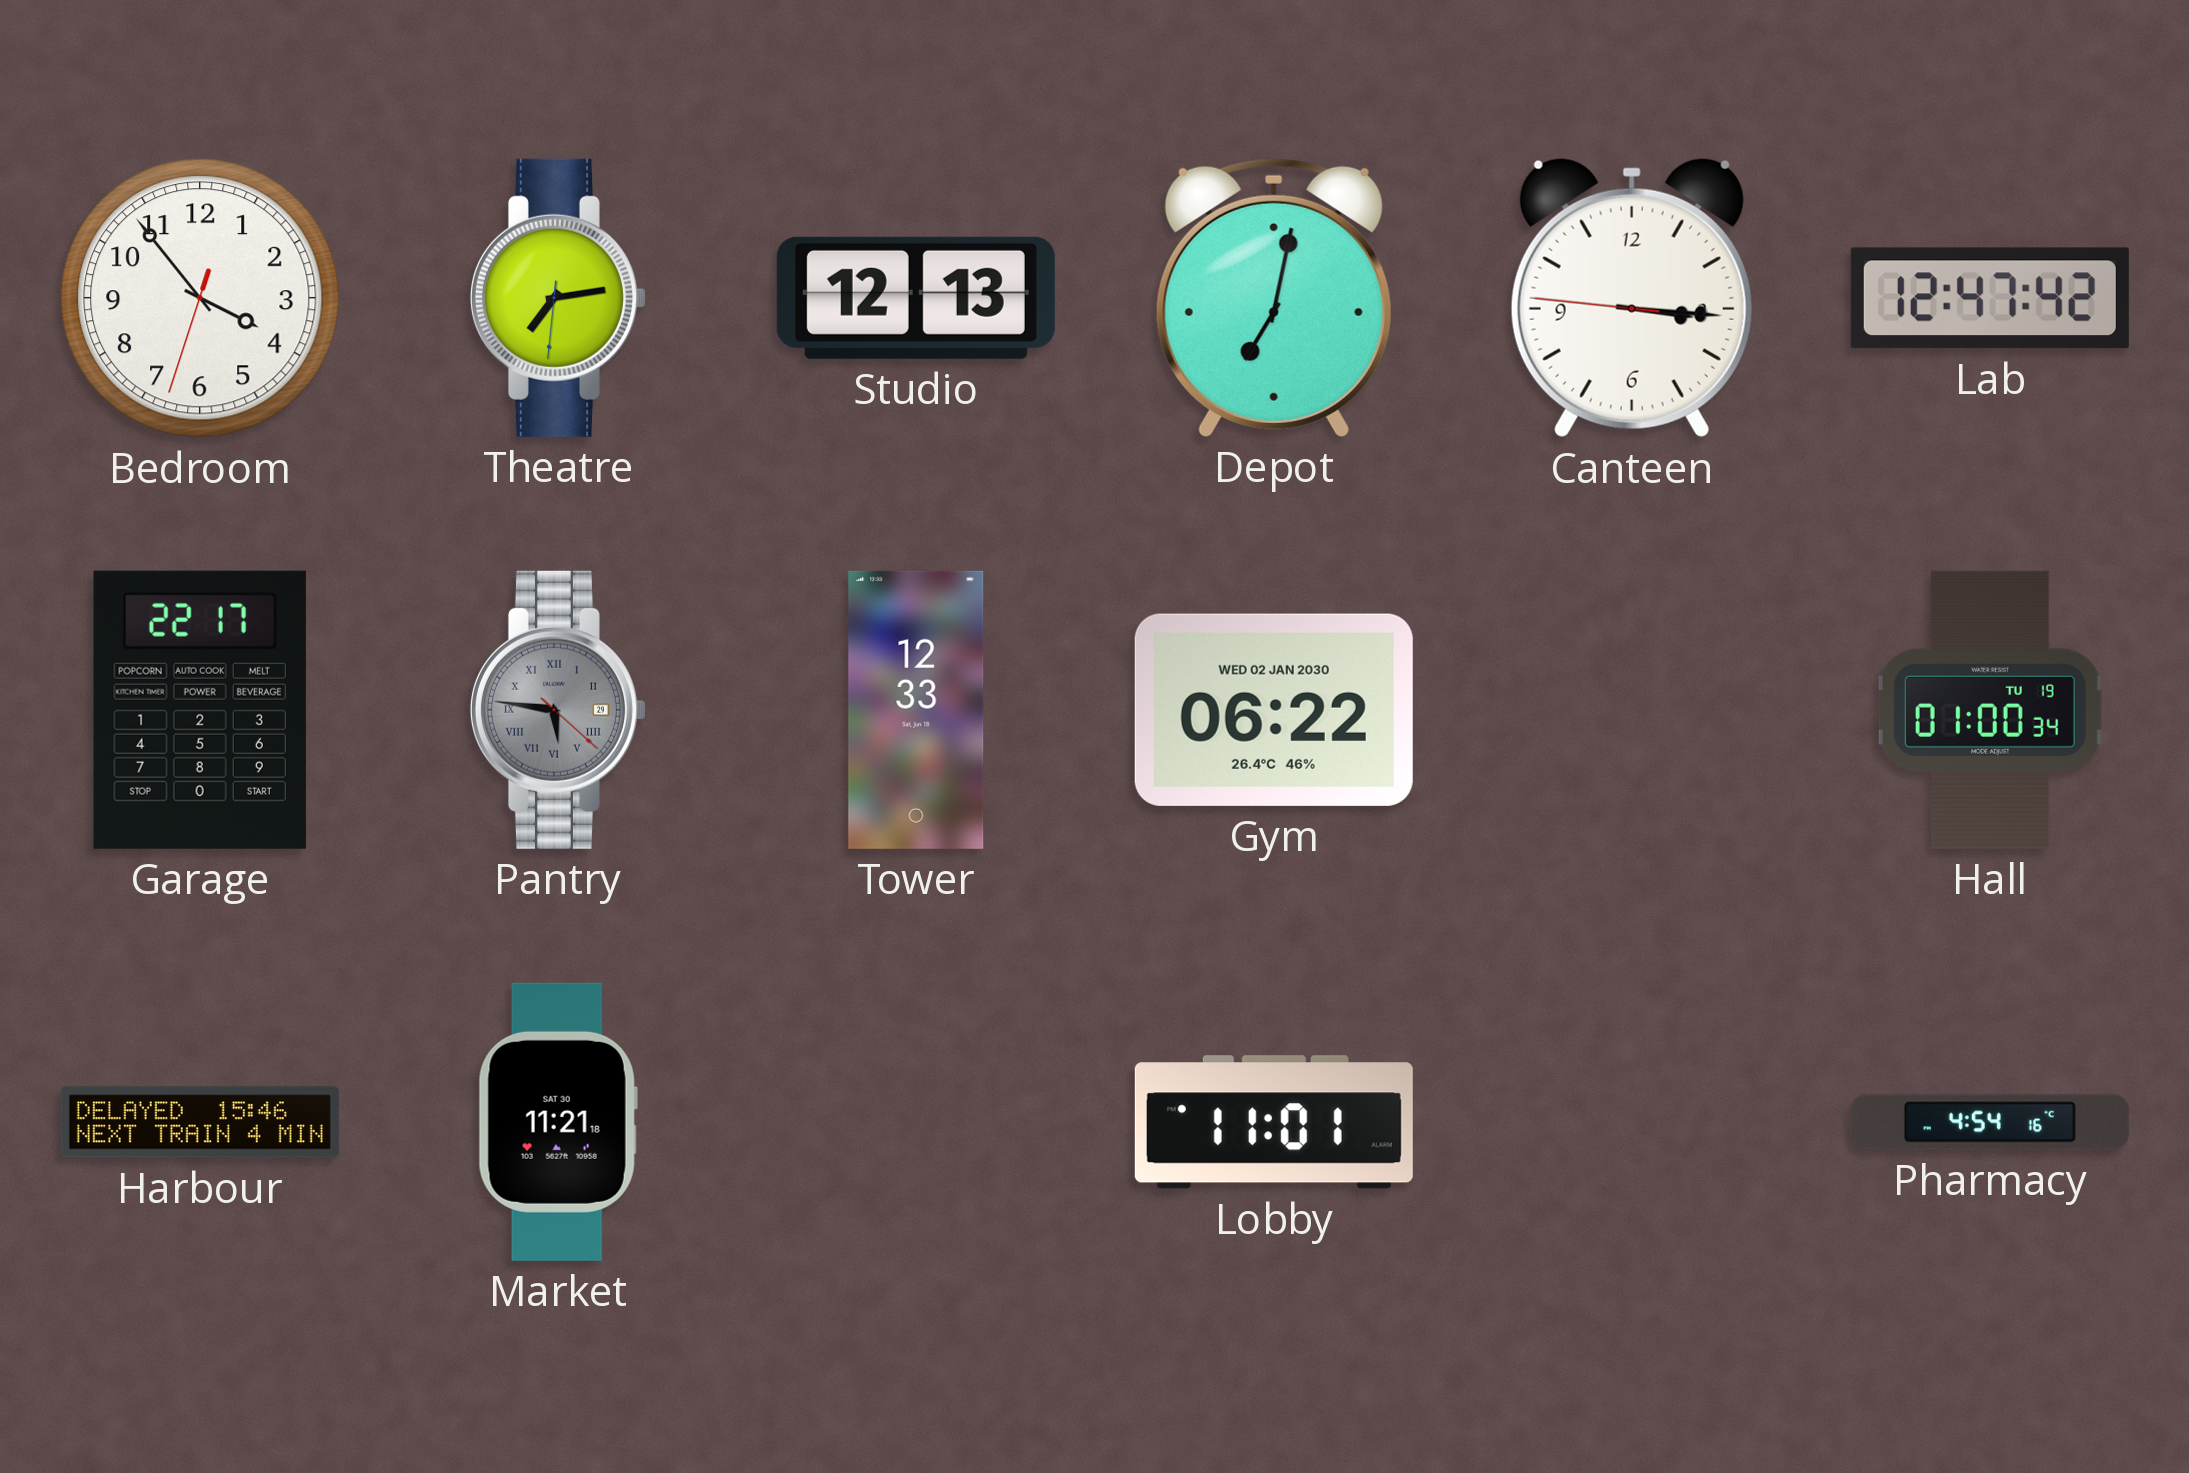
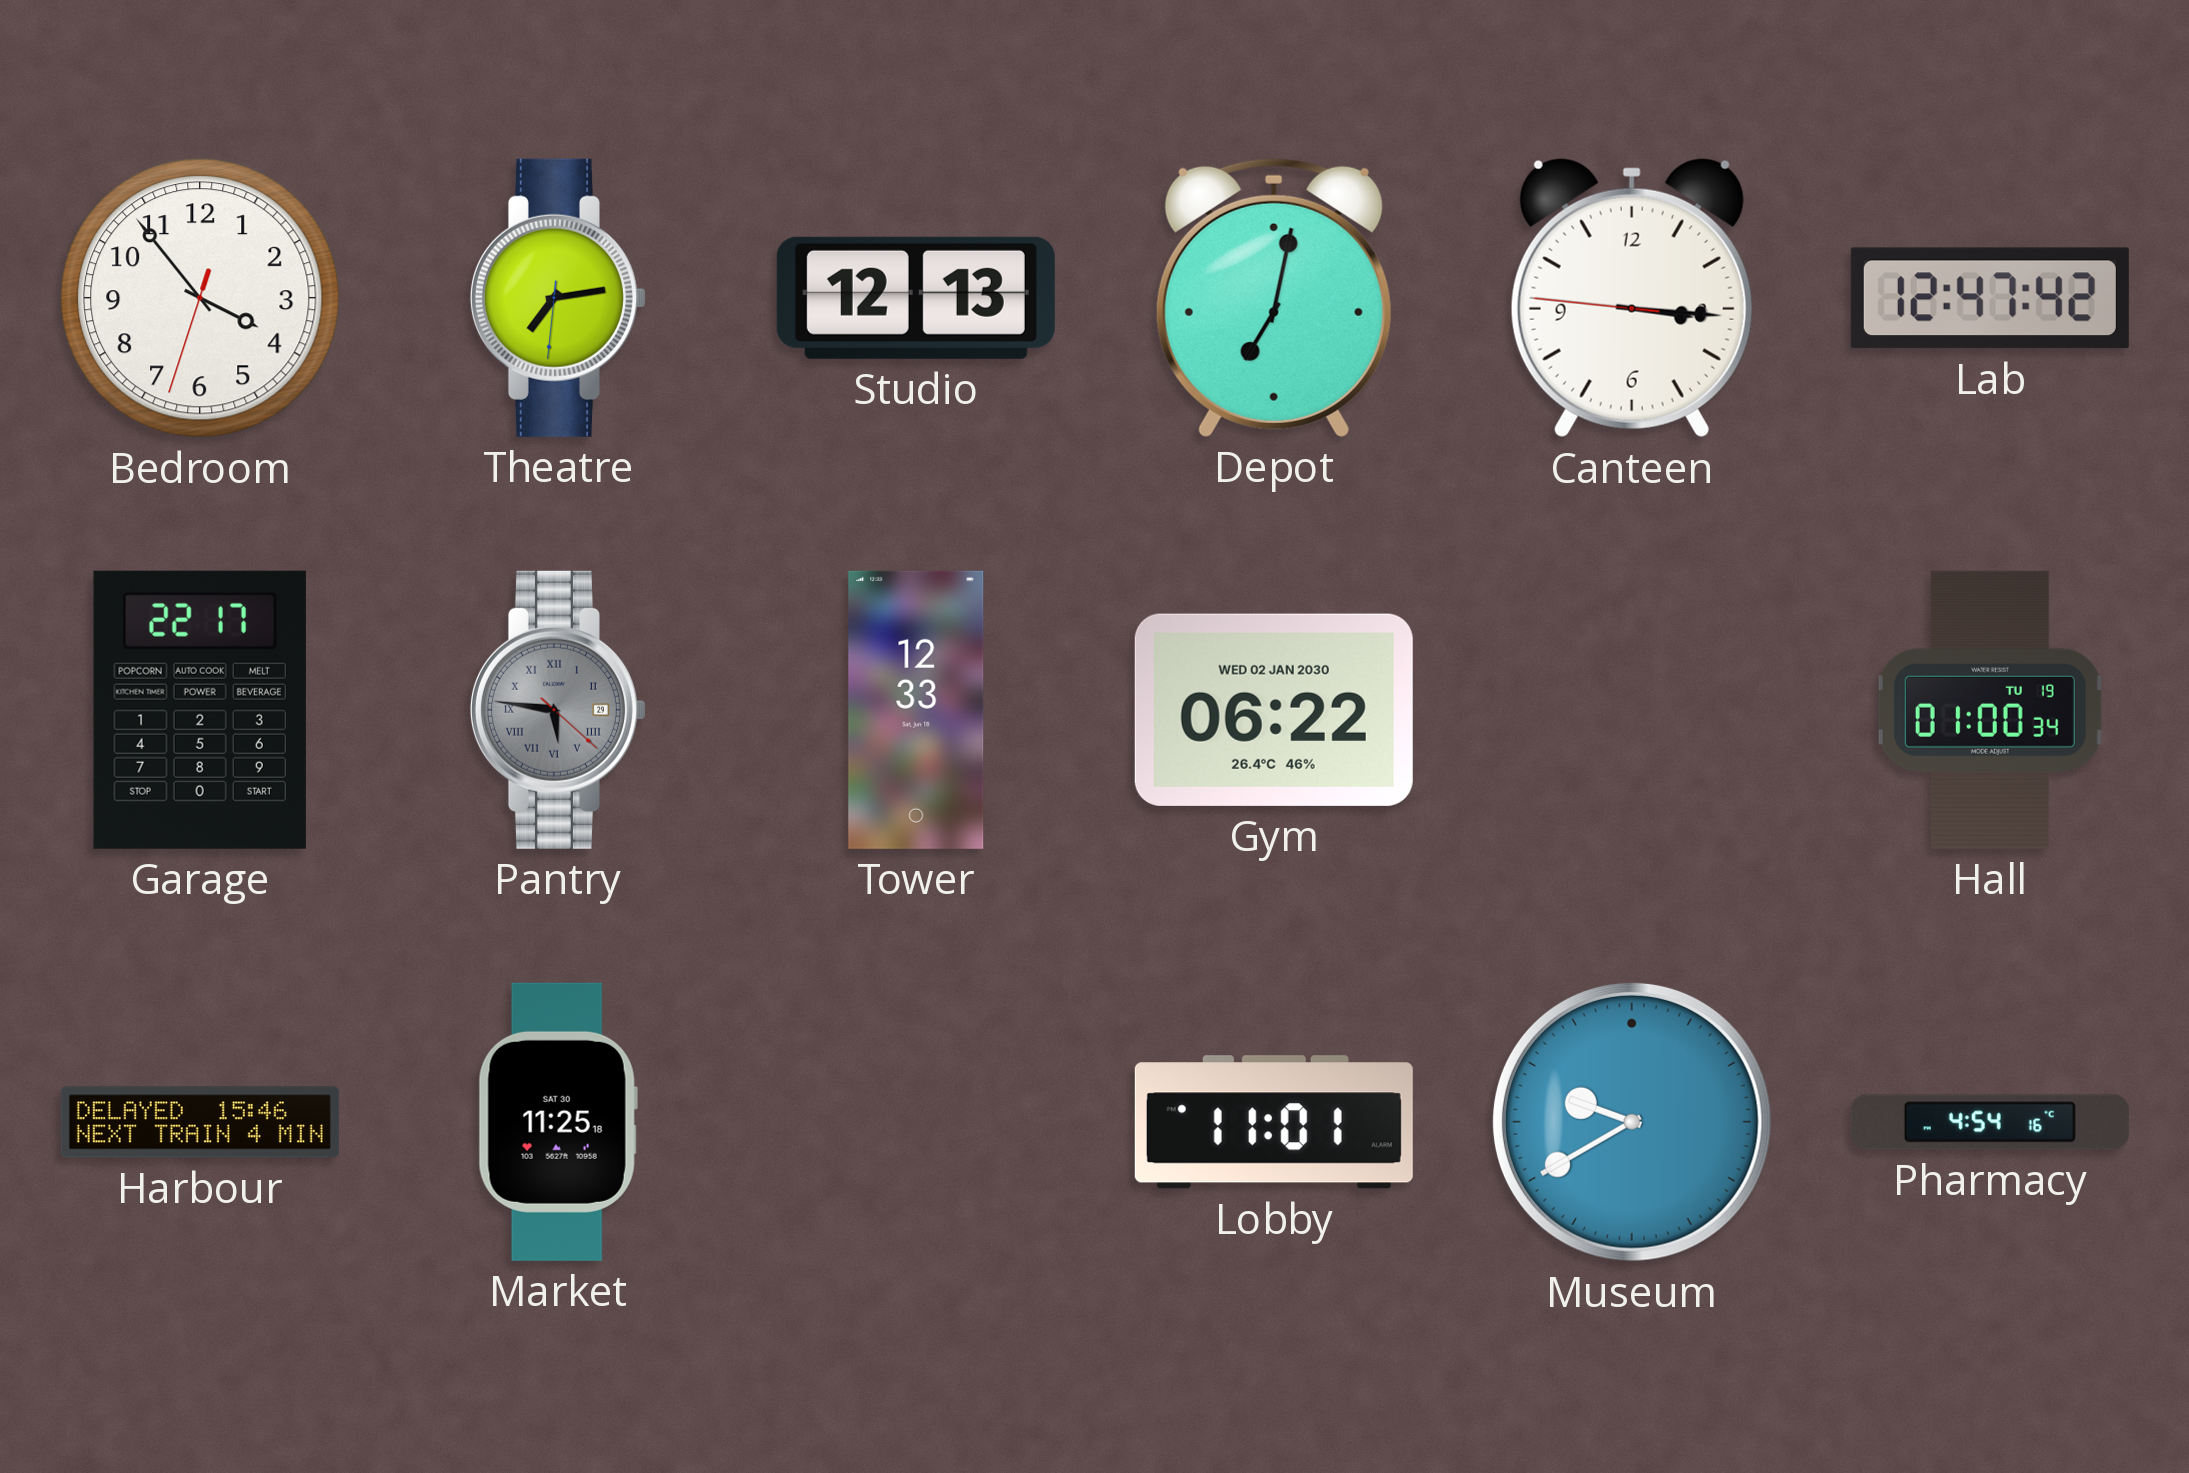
Market: 11:21 -> 11:25 (558, 1122)
Museum: none -> 9:40 (1632, 1122)
